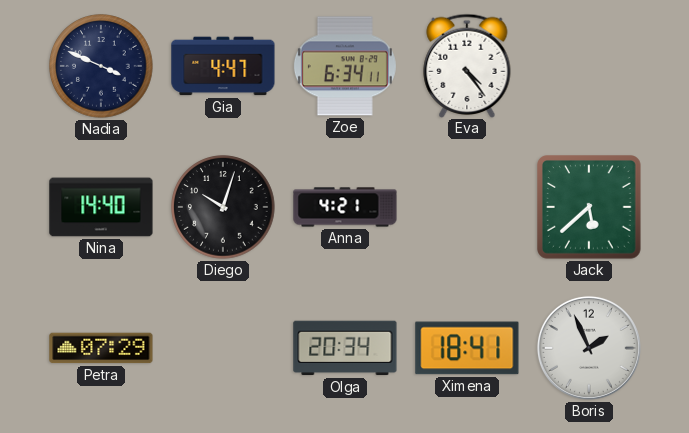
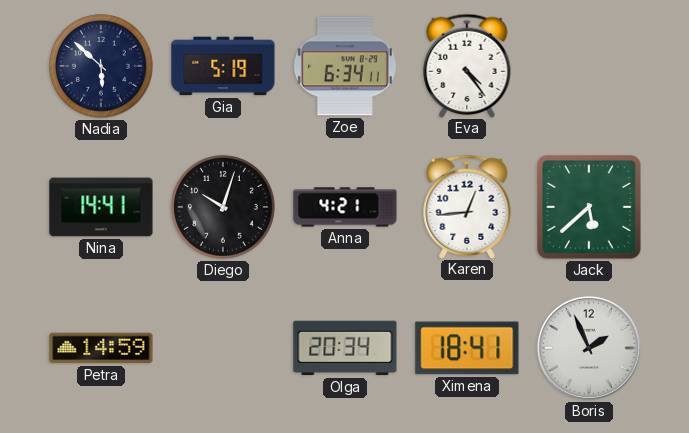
Nadia: 3:49 -> 5:52 (101, 66)
Gia: 4:47 -> 5:19 (223, 66)
Nina: 14:40 -> 14:41 (101, 207)
Karen: none -> 12:44 (467, 206)
Petra: 07:29 -> 14:59 (101, 348)
